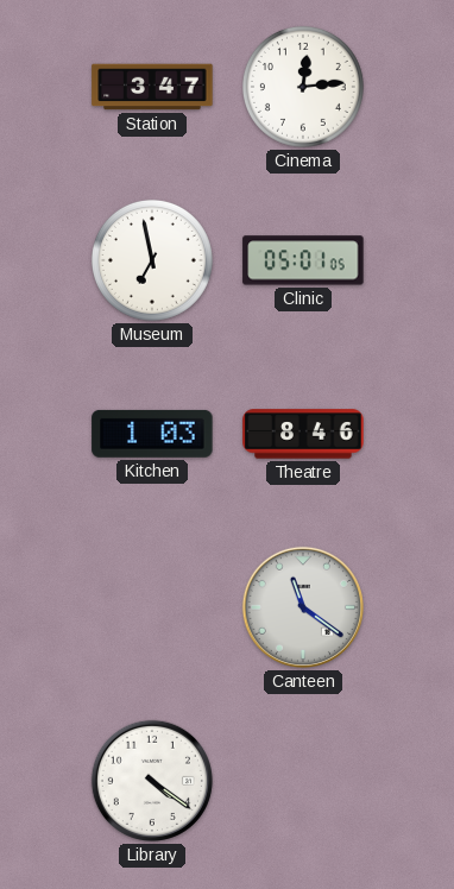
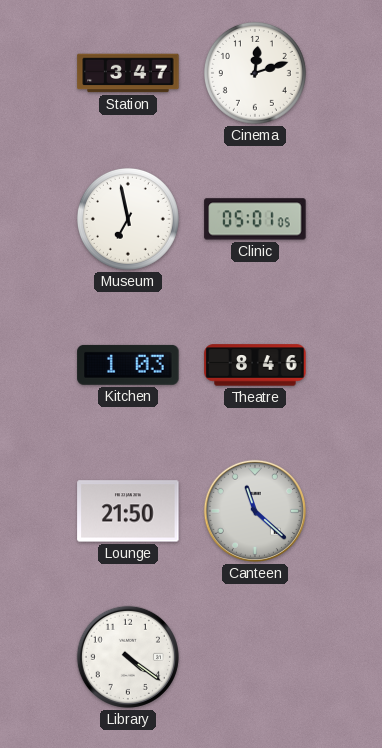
Cinema: 12:14 -> 12:12 (255, 73)
Lounge: none -> 21:50 (128, 511)
Canteen: 11:21 -> 11:22 (255, 511)
